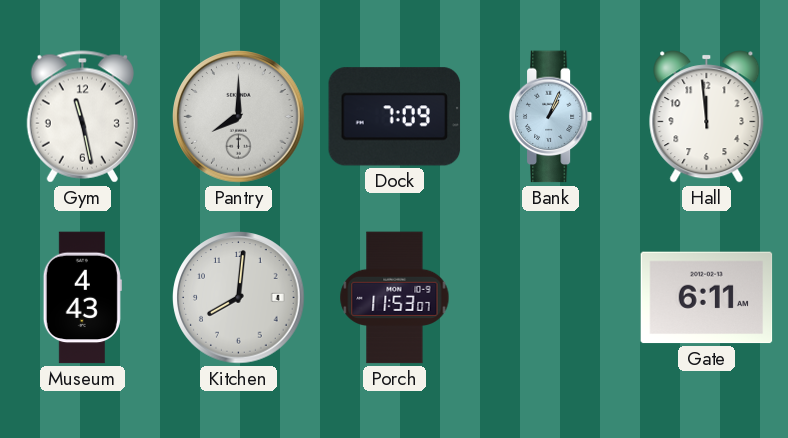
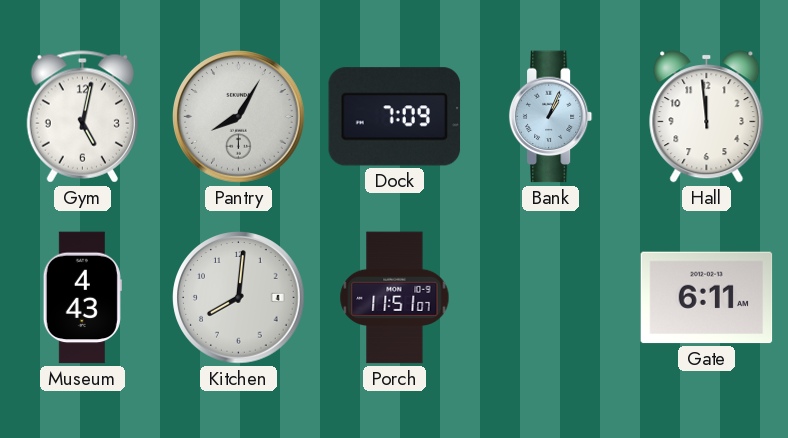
Gym: 11:28 -> 5:02 (82, 117)
Pantry: 8:00 -> 8:05 (239, 117)
Porch: 11:53 -> 11:51 (395, 298)
